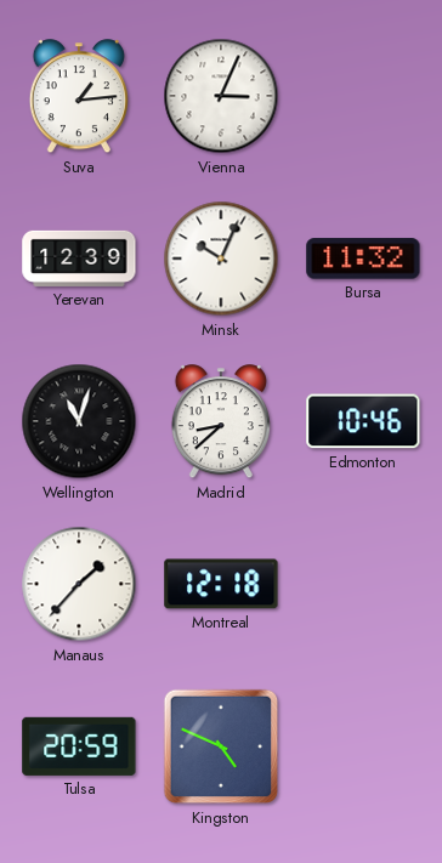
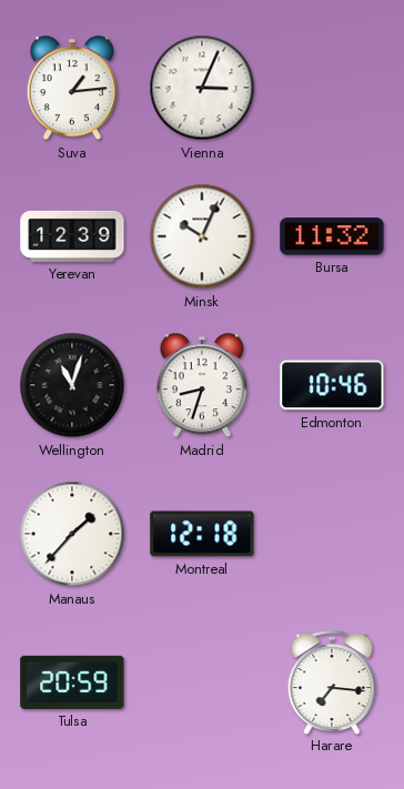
Madrid: 8:38 -> 8:33 (202, 386)
Kingston: 4:49 -> none (221, 746)
Harare: none -> 7:16 (332, 682)
